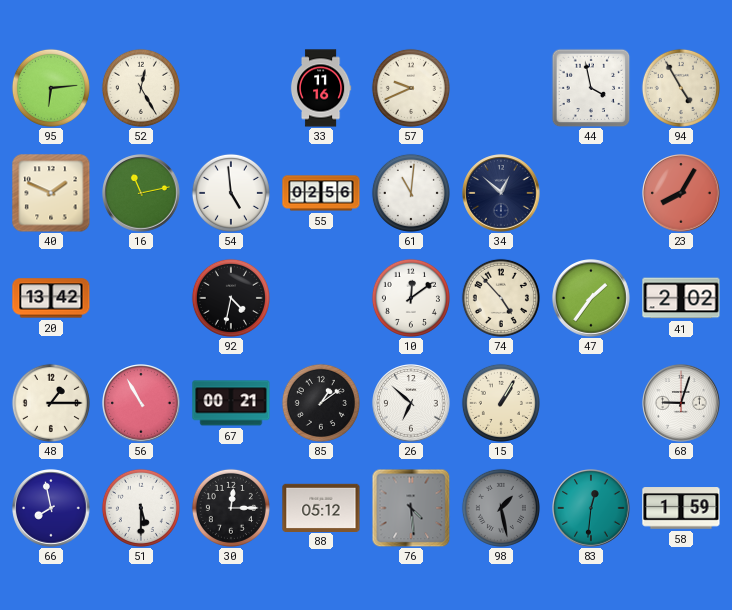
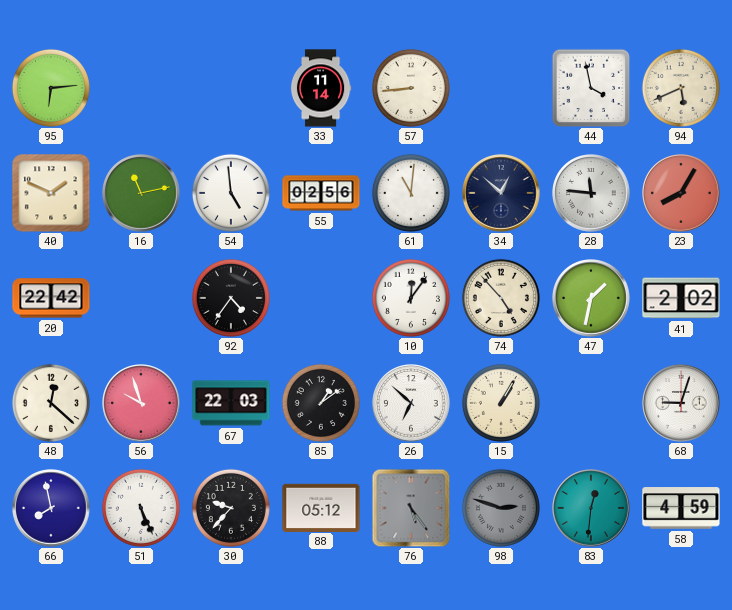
52: 12:25 -> none (141, 88)
33: 11:16 -> 11:14 (321, 88)
57: 9:41 -> 8:44 (411, 88)
94: 4:55 -> 5:41 (681, 88)
28: none -> 11:46 (591, 193)
20: 13:42 -> 22:42 (51, 298)
92: 4:32 -> 4:36 (231, 298)
10: 12:09 -> 12:06 (411, 298)
47: 1:36 -> 1:32 (591, 298)
48: 1:15 -> 12:22 (51, 403)
56: 10:55 -> 9:57 (141, 403)
67: 00:21 -> 22:03 (231, 403)
51: 5:30 -> 5:26 (141, 508)
30: 12:15 -> 9:37 (231, 508)
76: 4:29 -> 5:24 (411, 508)
98: 1:28 -> 2:48 (501, 508)
58: 1:59 -> 4:59 (681, 508)
